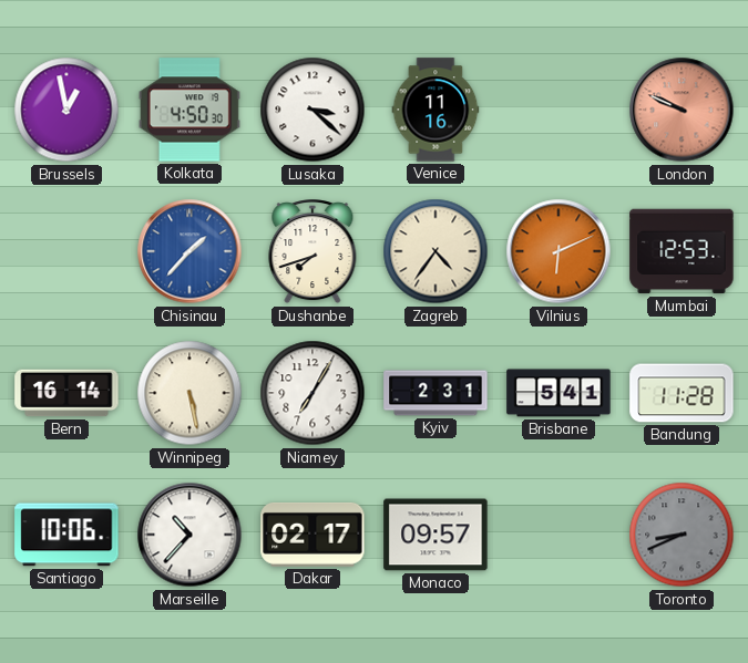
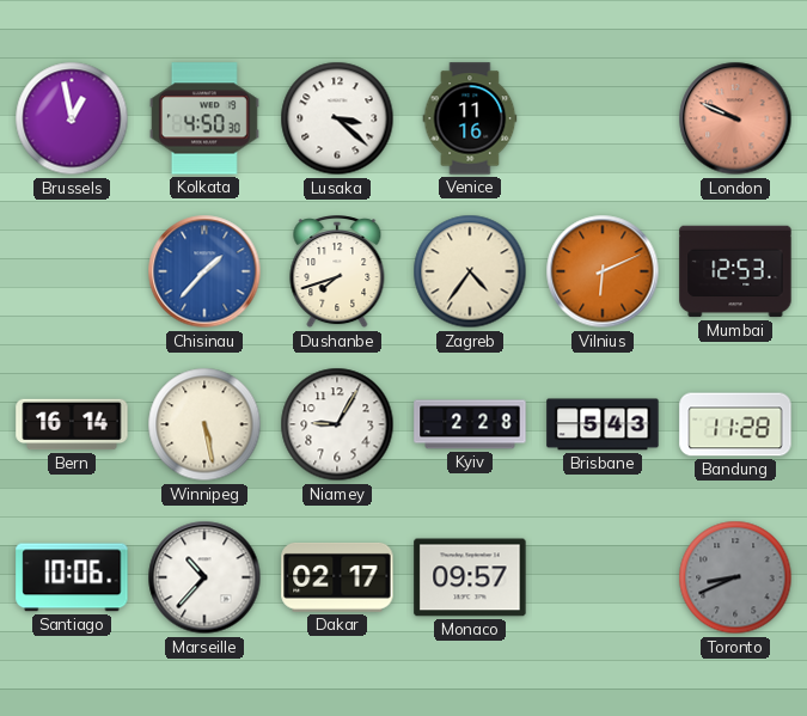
Niamey: 7:05 -> 9:05 (337, 424)
Kyiv: 2:31 -> 2:28 (470, 424)
Brisbane: 5:41 -> 5:43 (603, 424)
